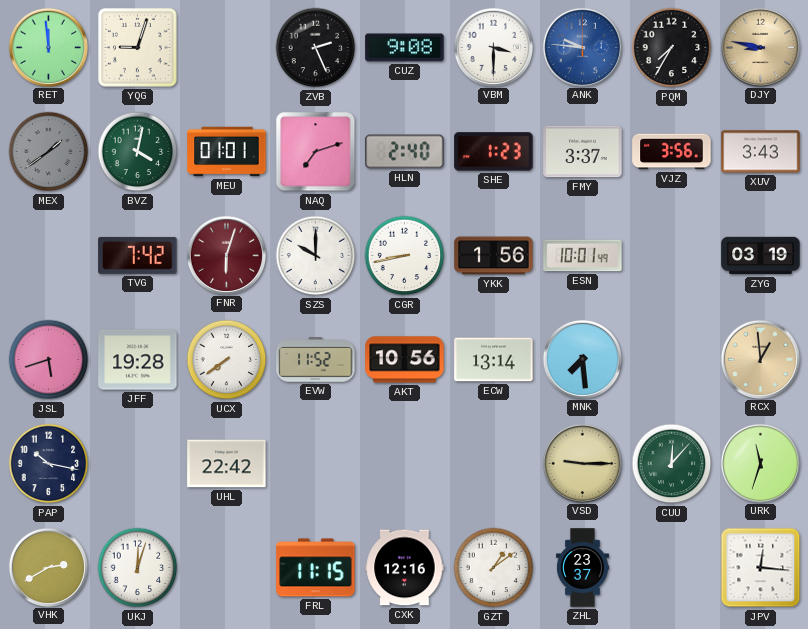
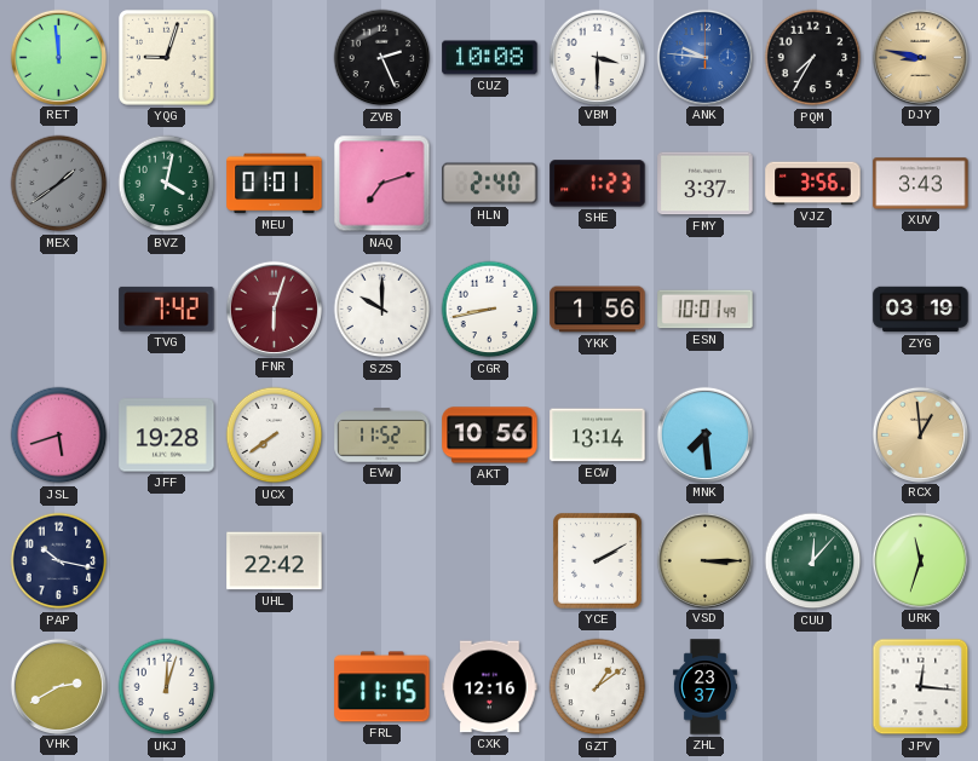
CUZ: 9:08 -> 10:08 (490, 58)
YCE: none -> 2:10 (598, 561)
VSD: 9:15 -> 3:15 (704, 560)
